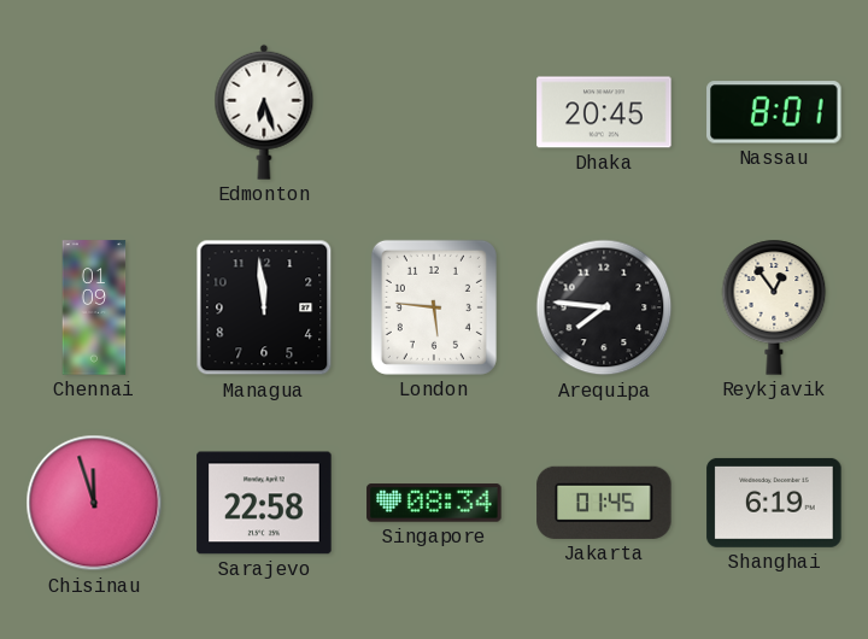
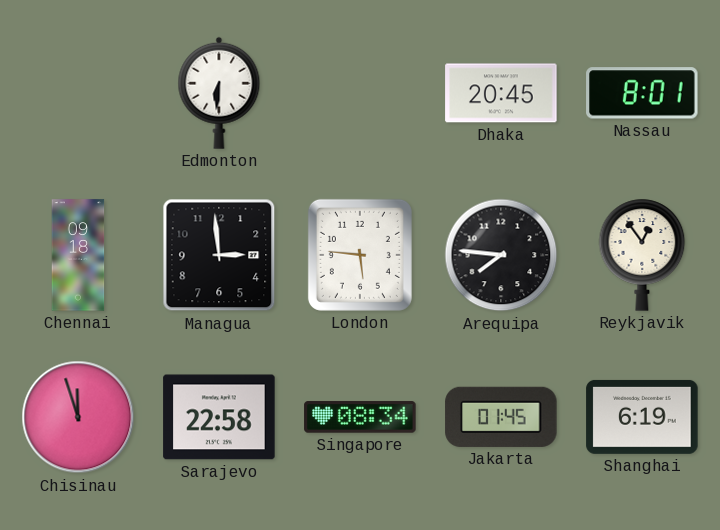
Edmonton: 6:27 -> 6:31 (219, 93)
Chennai: 01:09 -> 09:18 (78, 255)
Managua: 11:59 -> 2:59 (219, 255)
